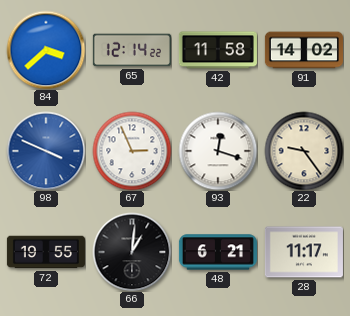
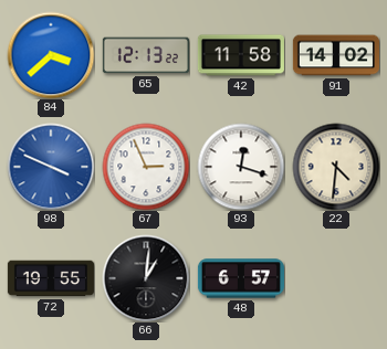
65: 12:14 -> 12:13 (146, 55)
22: 9:24 -> 4:31 (336, 167)
48: 6:21 -> 6:57 (241, 278)
28: 11:17 -> none (304, 252)
